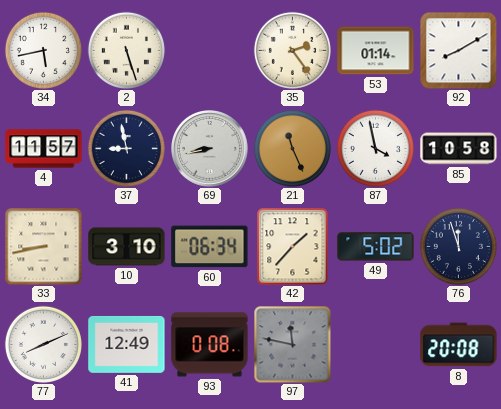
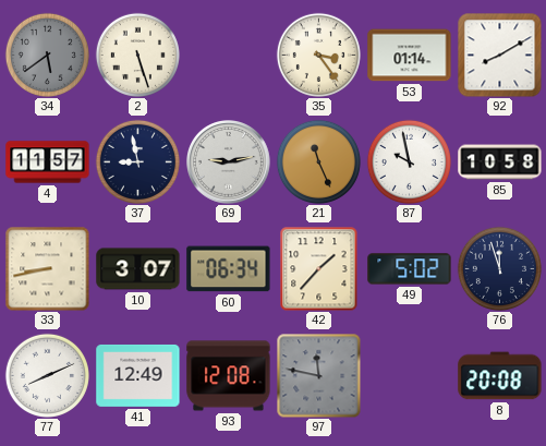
34: 5:43 -> 5:39 (47, 55)
34 dial: white -> grey (47, 55)
35: 2:24 -> 3:24 (318, 55)
69: 8:43 -> 9:13 (229, 162)
87: 3:58 -> 9:58 (409, 161)
10: 3:10 -> 3:07 (138, 269)
93: 0:08 -> 12:08 (229, 376)
